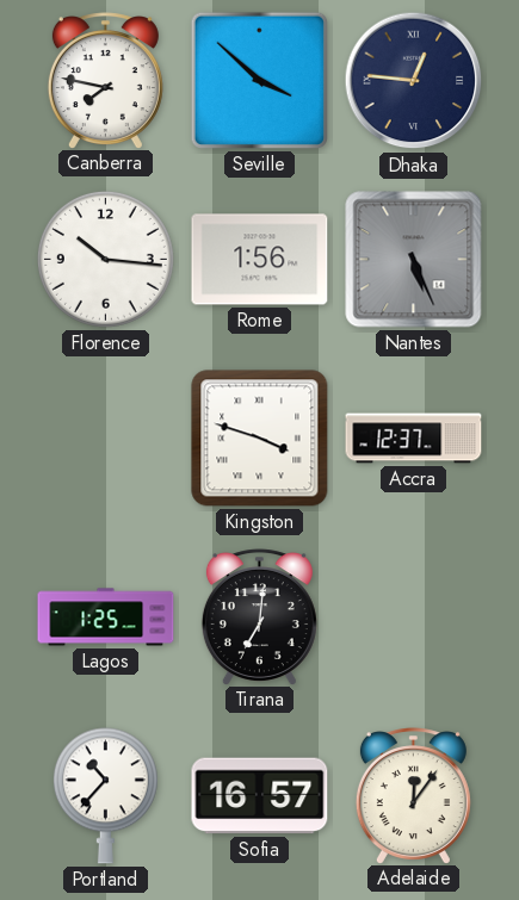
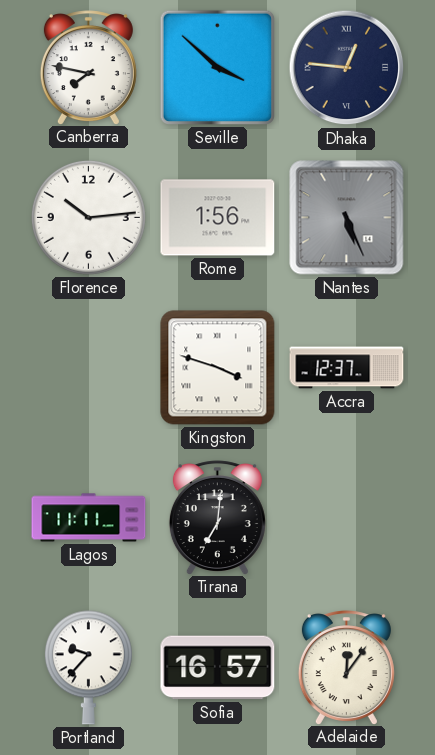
Florence: 10:16 -> 10:14 (88, 217)
Lagos: 1:25 -> 11:11 (89, 518)
Portland: 10:37 -> 9:37 (88, 668)
